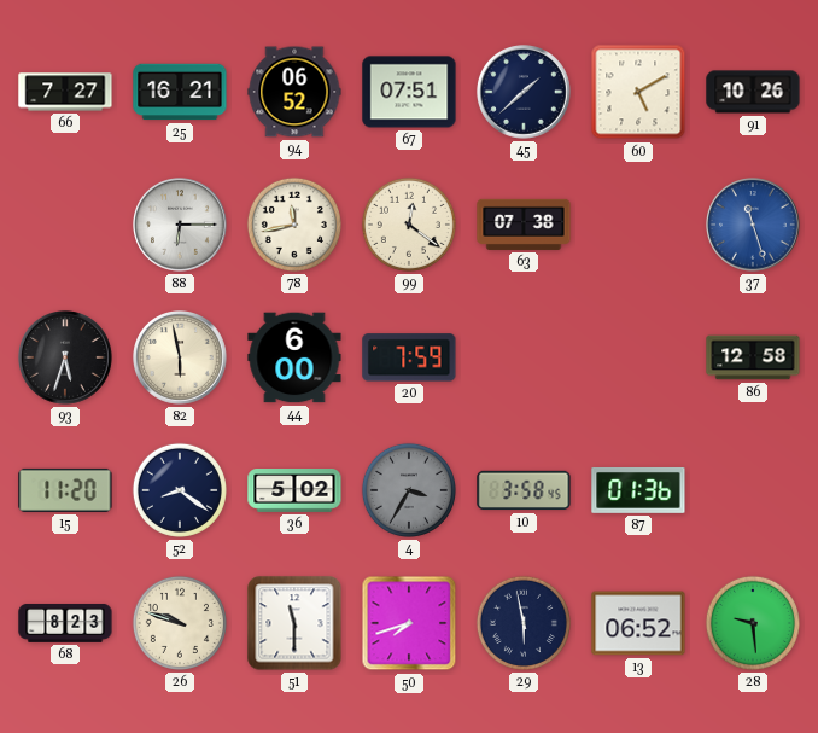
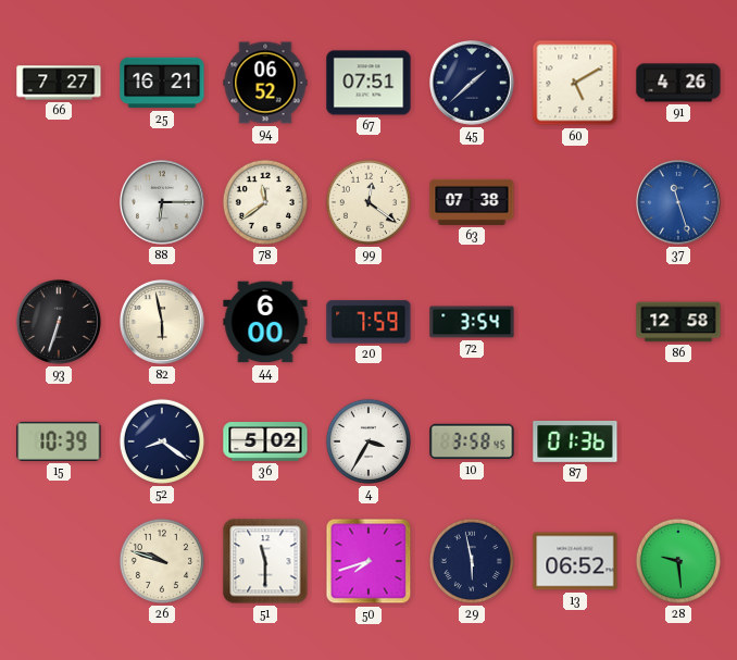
91: 10:26 -> 4:26 (678, 83)
78: 11:43 -> 11:39 (265, 202)
93: 5:33 -> 6:33 (60, 323)
72: none -> 3:54 (472, 322)
15: 11:20 -> 10:39 (59, 441)
4 dial: grey -> white (368, 441)
68: 8:23 -> none (65, 623)
